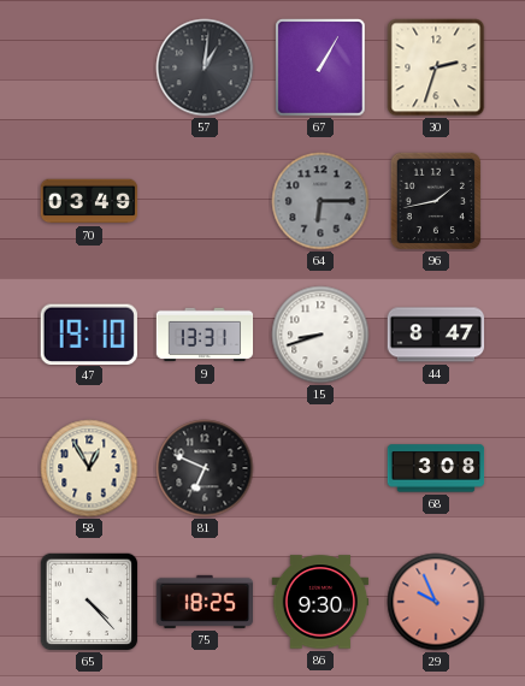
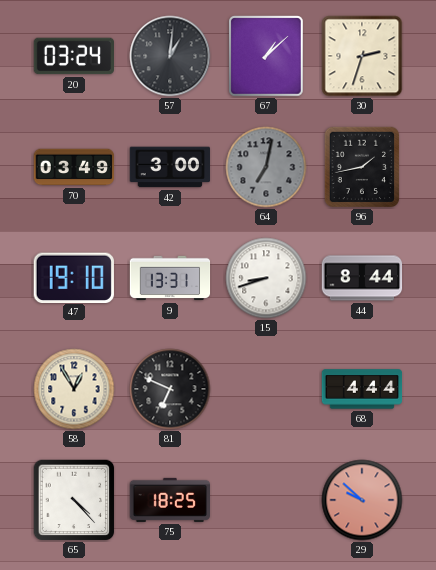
20: none -> 03:24 (73, 56)
67: 1:05 -> 1:08 (266, 56)
42: none -> 3:00 (170, 167)
64: 6:15 -> 7:02 (266, 167)
44: 8:47 -> 8:44 (362, 278)
68: 3:08 -> 4:44 (362, 389)
86: 9:30 -> none (320, 602)
29: 9:56 -> 9:52 (362, 500)
